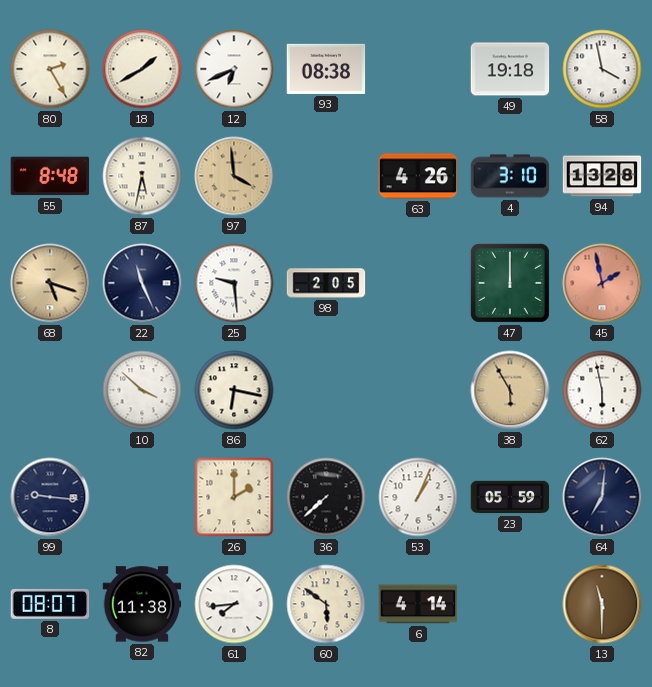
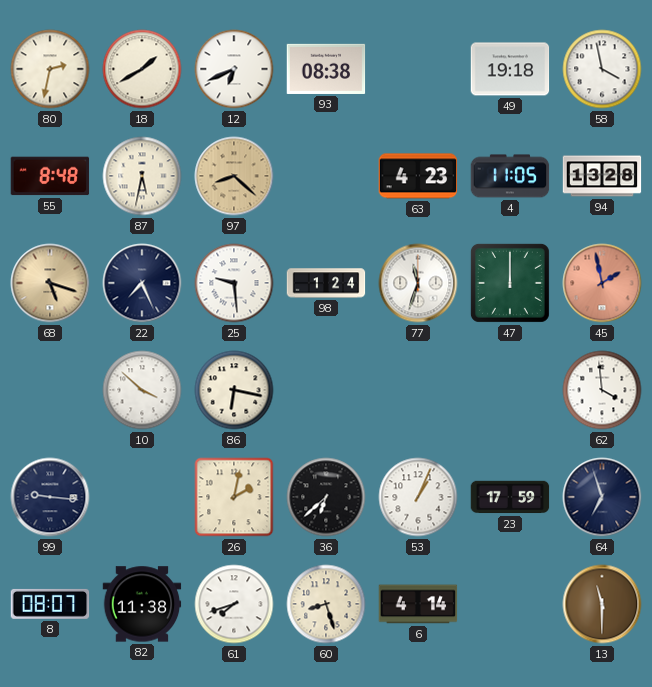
80: 2:25 -> 2:32 (50, 69)
97: 3:59 -> 8:22 (234, 176)
63: 4:26 -> 4:23 (418, 176)
4: 3:10 -> 11:05 (510, 176)
22: 11:26 -> 7:26 (142, 283)
98: 2:05 -> 1:24 (326, 283)
77: none -> 11:33 (418, 283)
38: 5:55 -> none (510, 390)
62: 5:58 -> 3:59 (602, 390)
26: 2:00 -> 2:02 (234, 497)
36: 7:38 -> 6:38 (326, 497)
23: 05:59 -> 17:59 (510, 497)
64: 7:01 -> 6:57 (602, 497)
61: 7:44 -> 7:42 (234, 604)
60: 5:51 -> 8:27 (326, 604)
